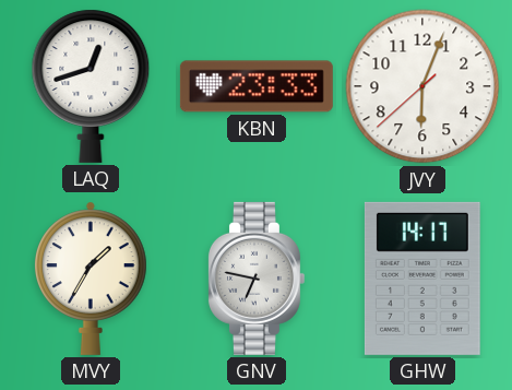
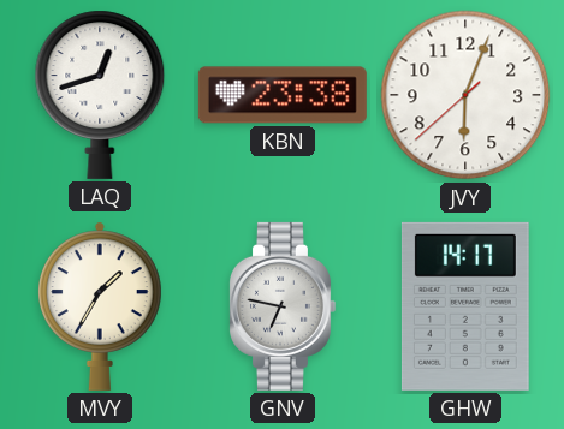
KBN: 23:33 -> 23:38 (283, 95)
